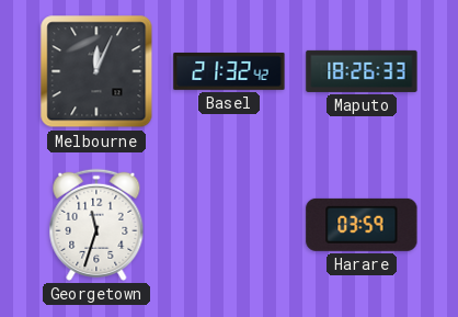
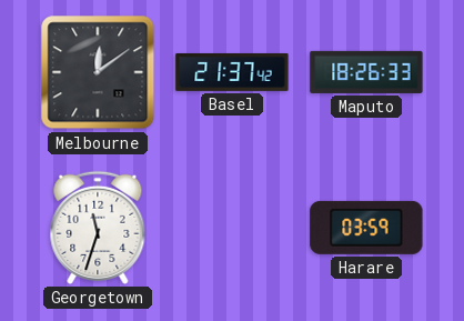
Melbourne: 12:04 -> 12:09 (98, 72)
Basel: 21:32 -> 21:37 (232, 72)
